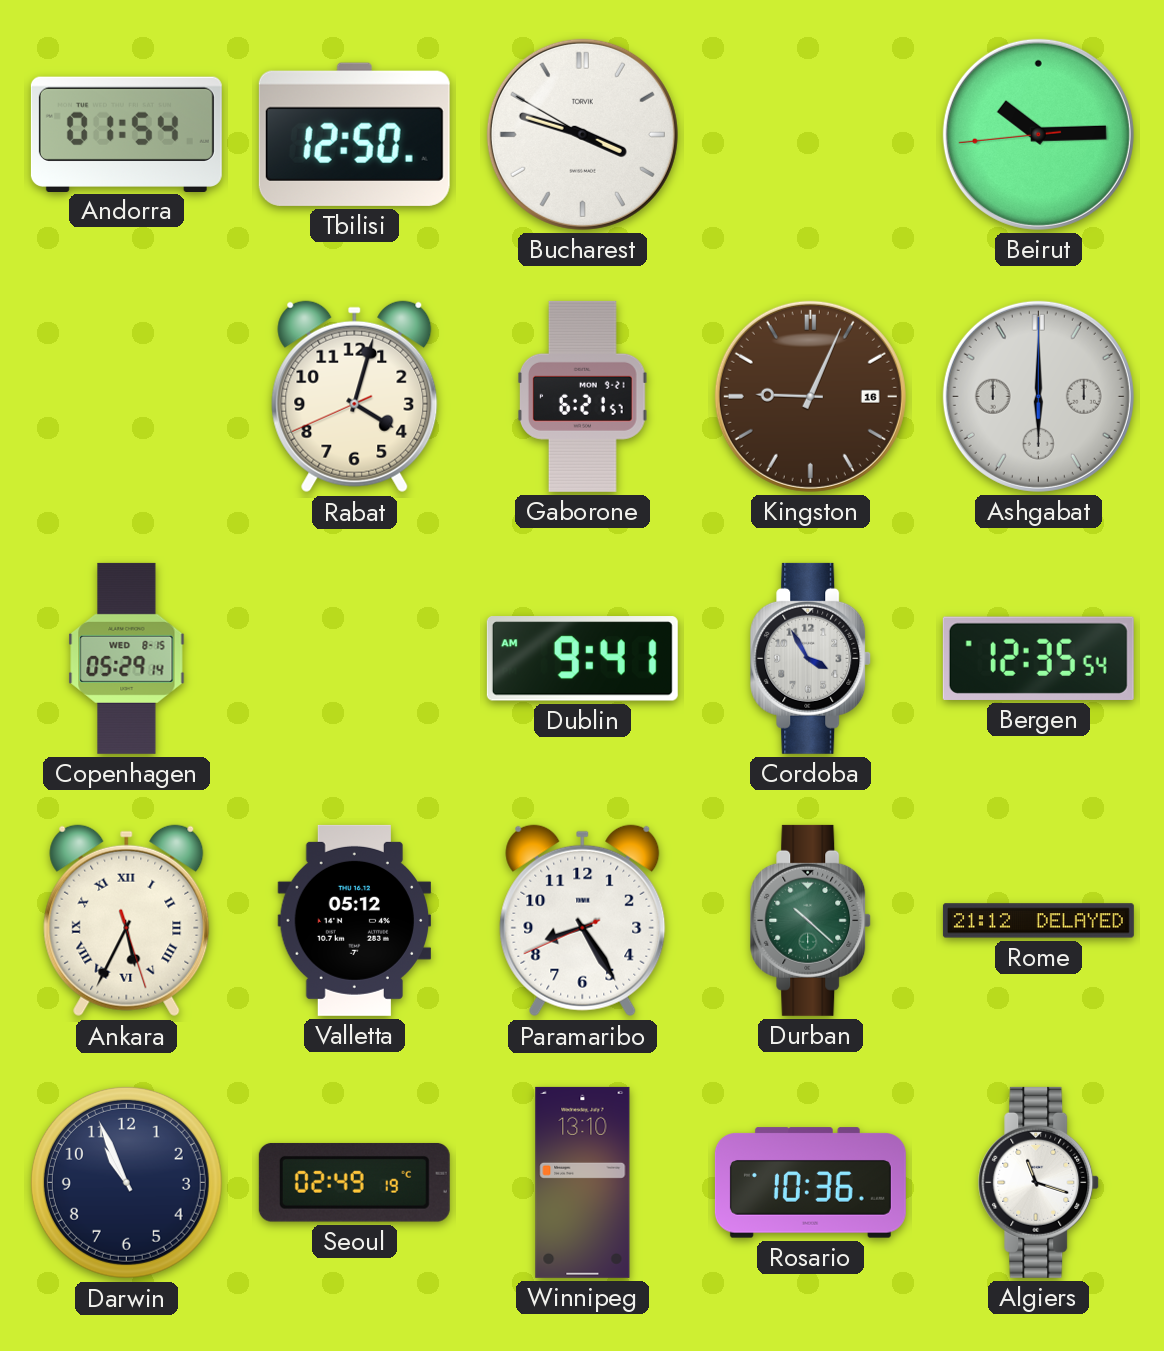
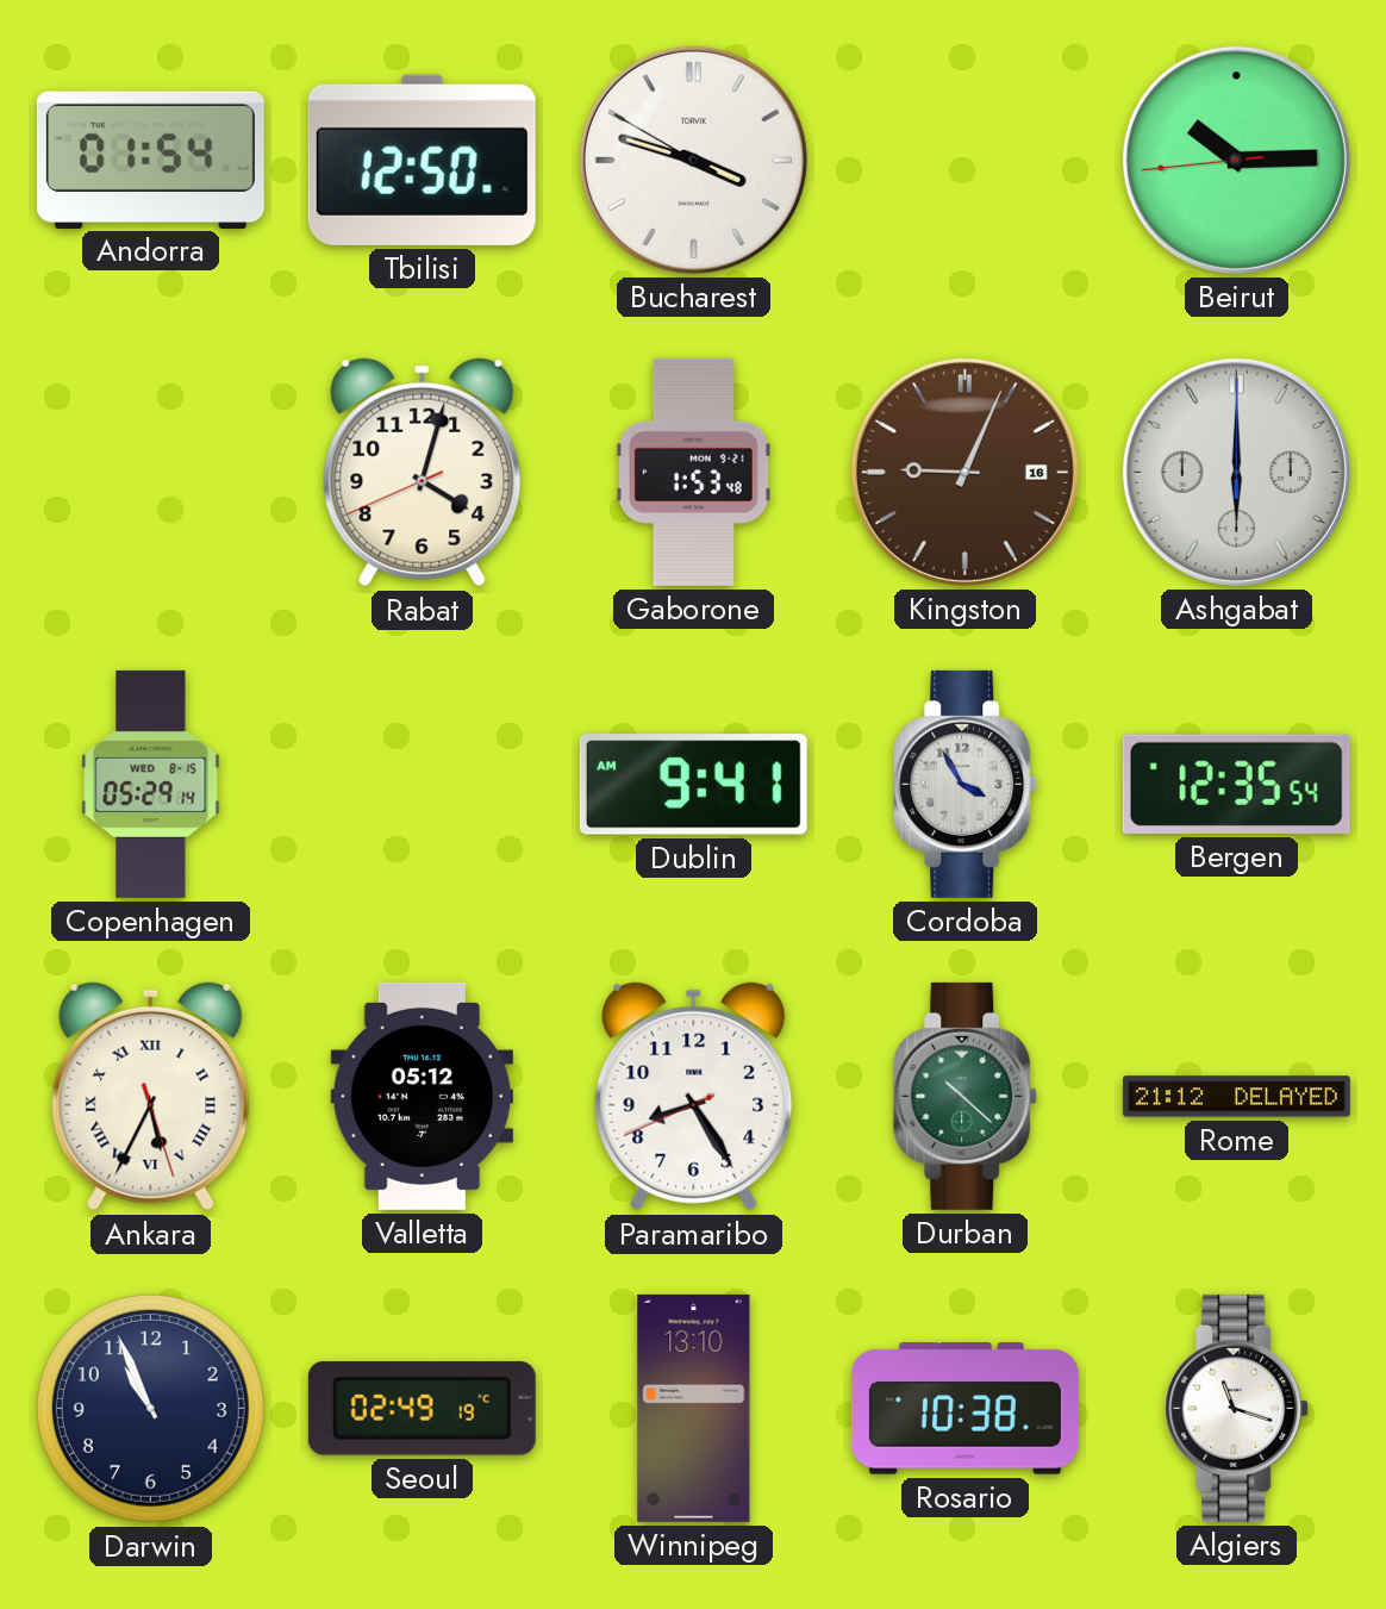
Gaborone: 6:21 -> 1:53 (693, 472)
Rosario: 10:36 -> 10:38 (964, 1409)
